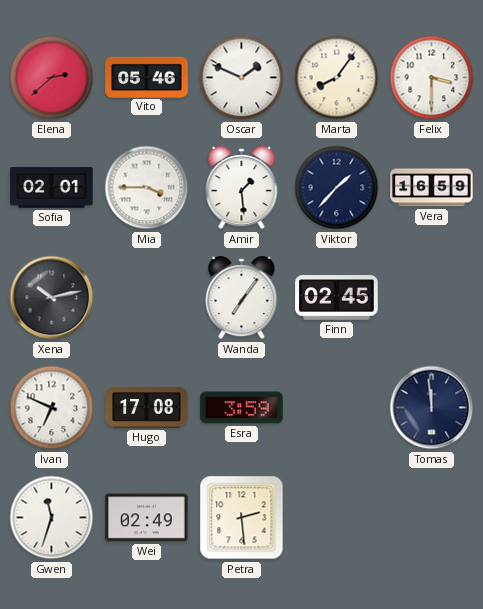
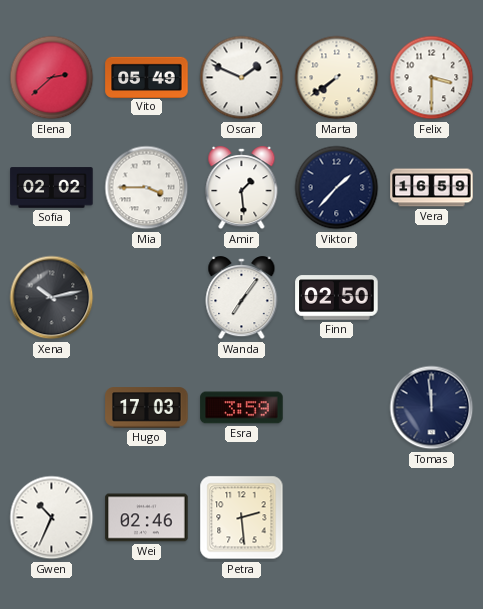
Vito: 05:46 -> 05:49 (147, 77)
Marta: 8:06 -> 7:39 (337, 78)
Sofia: 02:01 -> 02:02 (52, 188)
Finn: 02:45 -> 02:50 (337, 298)
Ivan: 6:49 -> none (52, 408)
Hugo: 17:08 -> 17:03 (147, 408)
Gwen: 11:33 -> 10:34 (52, 518)
Wei: 02:49 -> 02:46 (147, 518)
